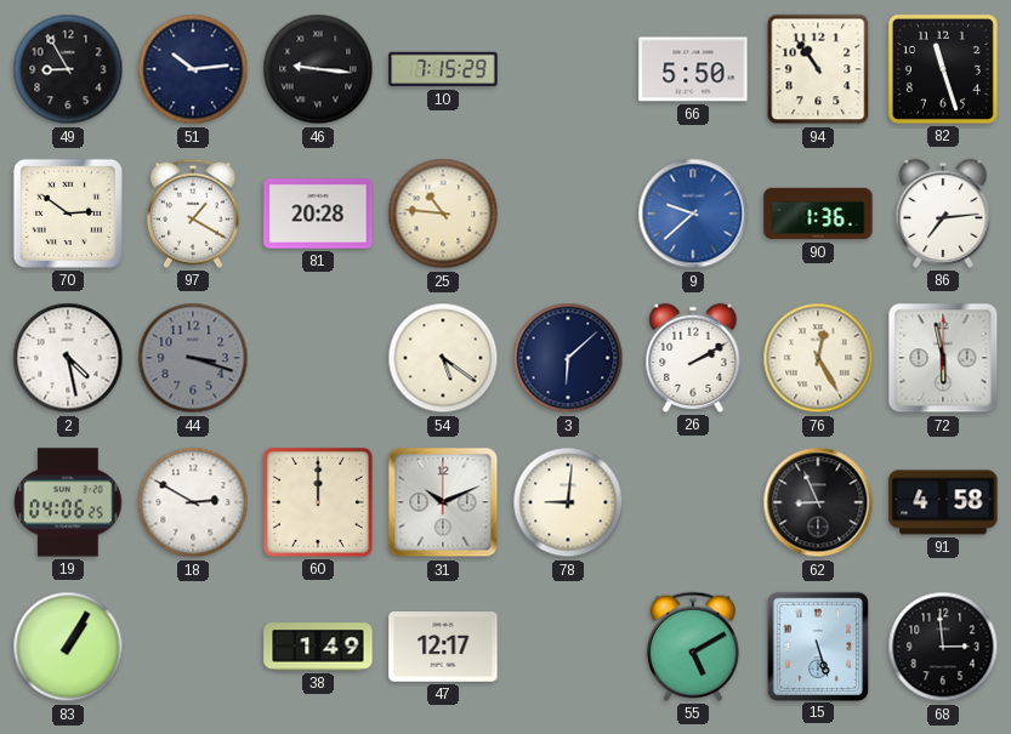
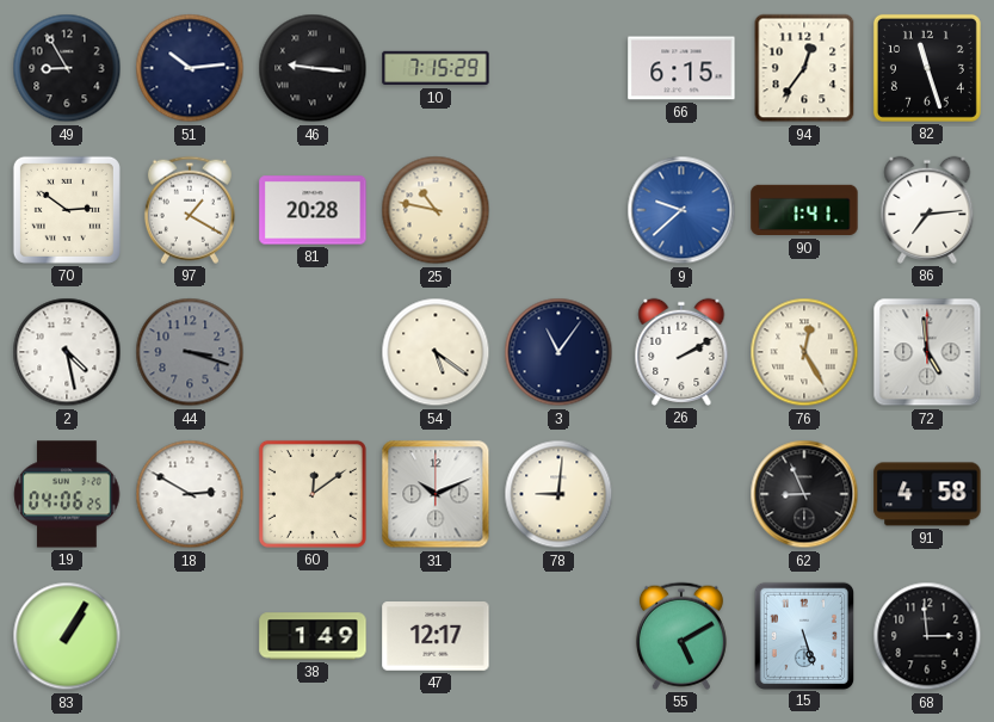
66: 5:50 -> 6:15 (681, 68)
94: 10:54 -> 12:36 (804, 68)
25: 10:46 -> 10:47 (436, 210)
90: 1:36 -> 1:41 (804, 210)
3: 6:08 -> 11:06 (558, 352)
72: 5:58 -> 4:59 (927, 352)
60: 12:00 -> 12:09 (313, 494)
